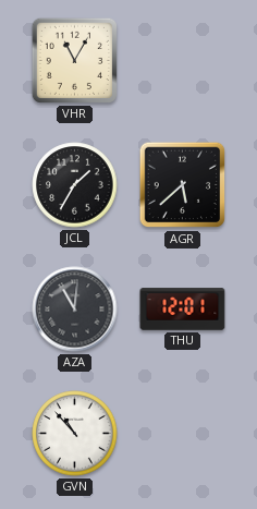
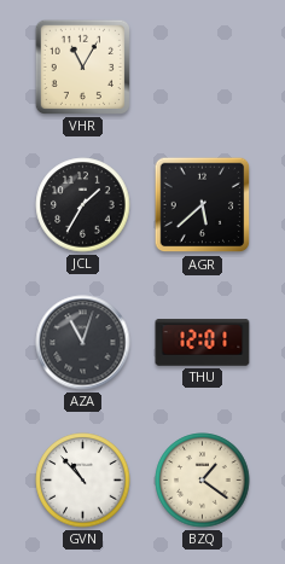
AZA: 11:01 -> 11:03 (83, 343)
BZQ: none -> 1:21 (203, 481)
